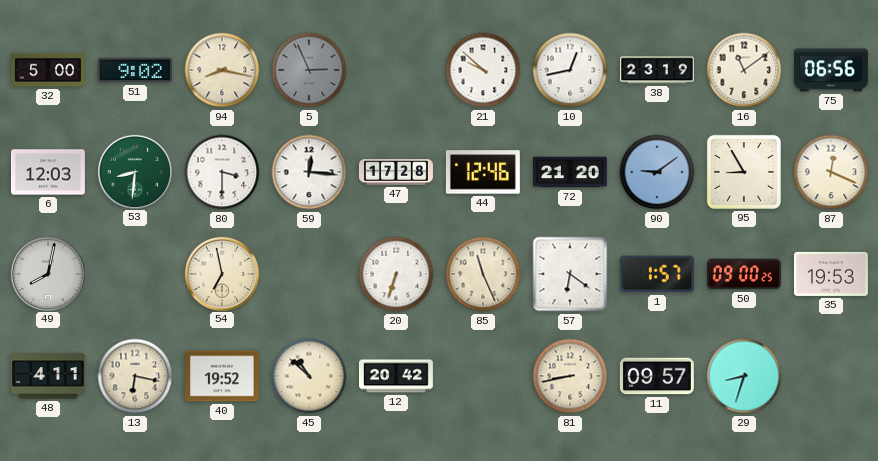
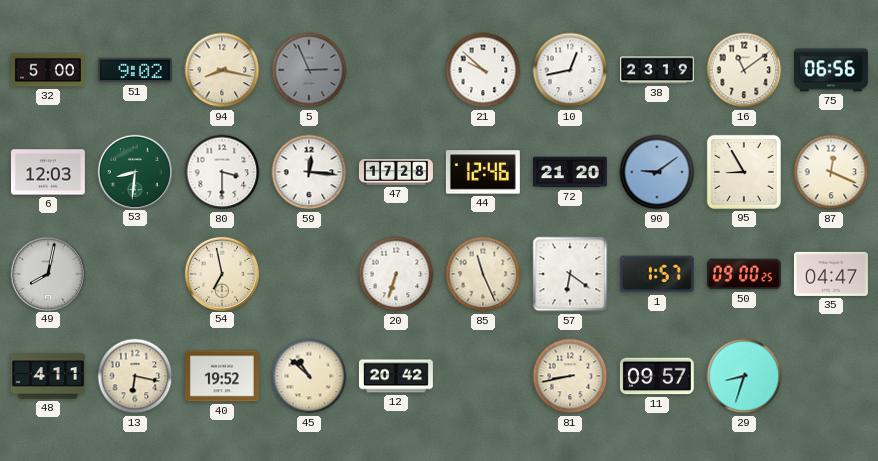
35: 19:53 -> 04:47 (831, 274)
